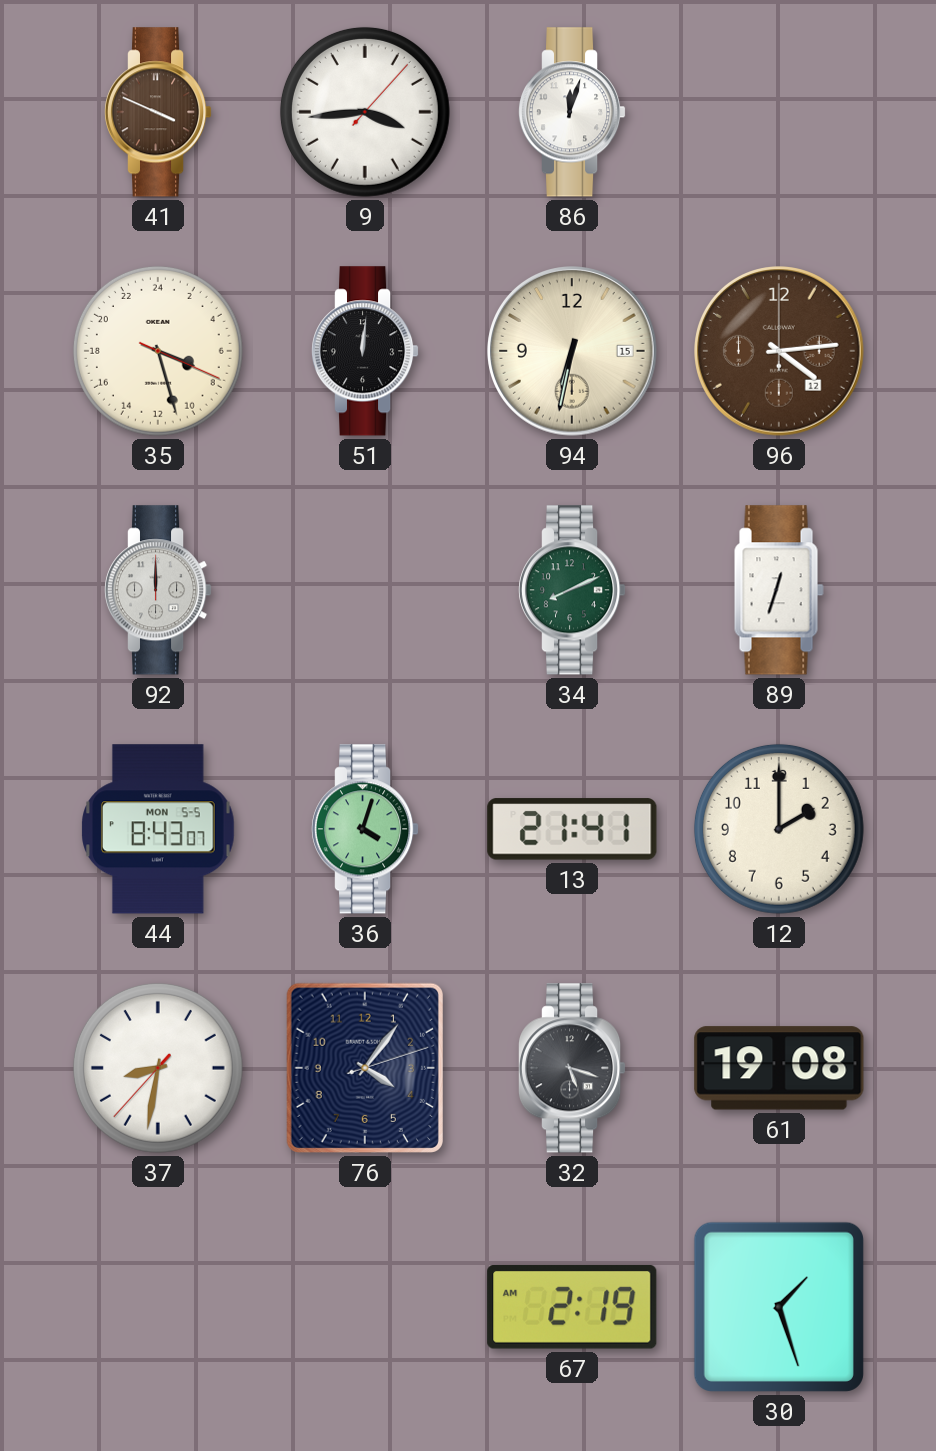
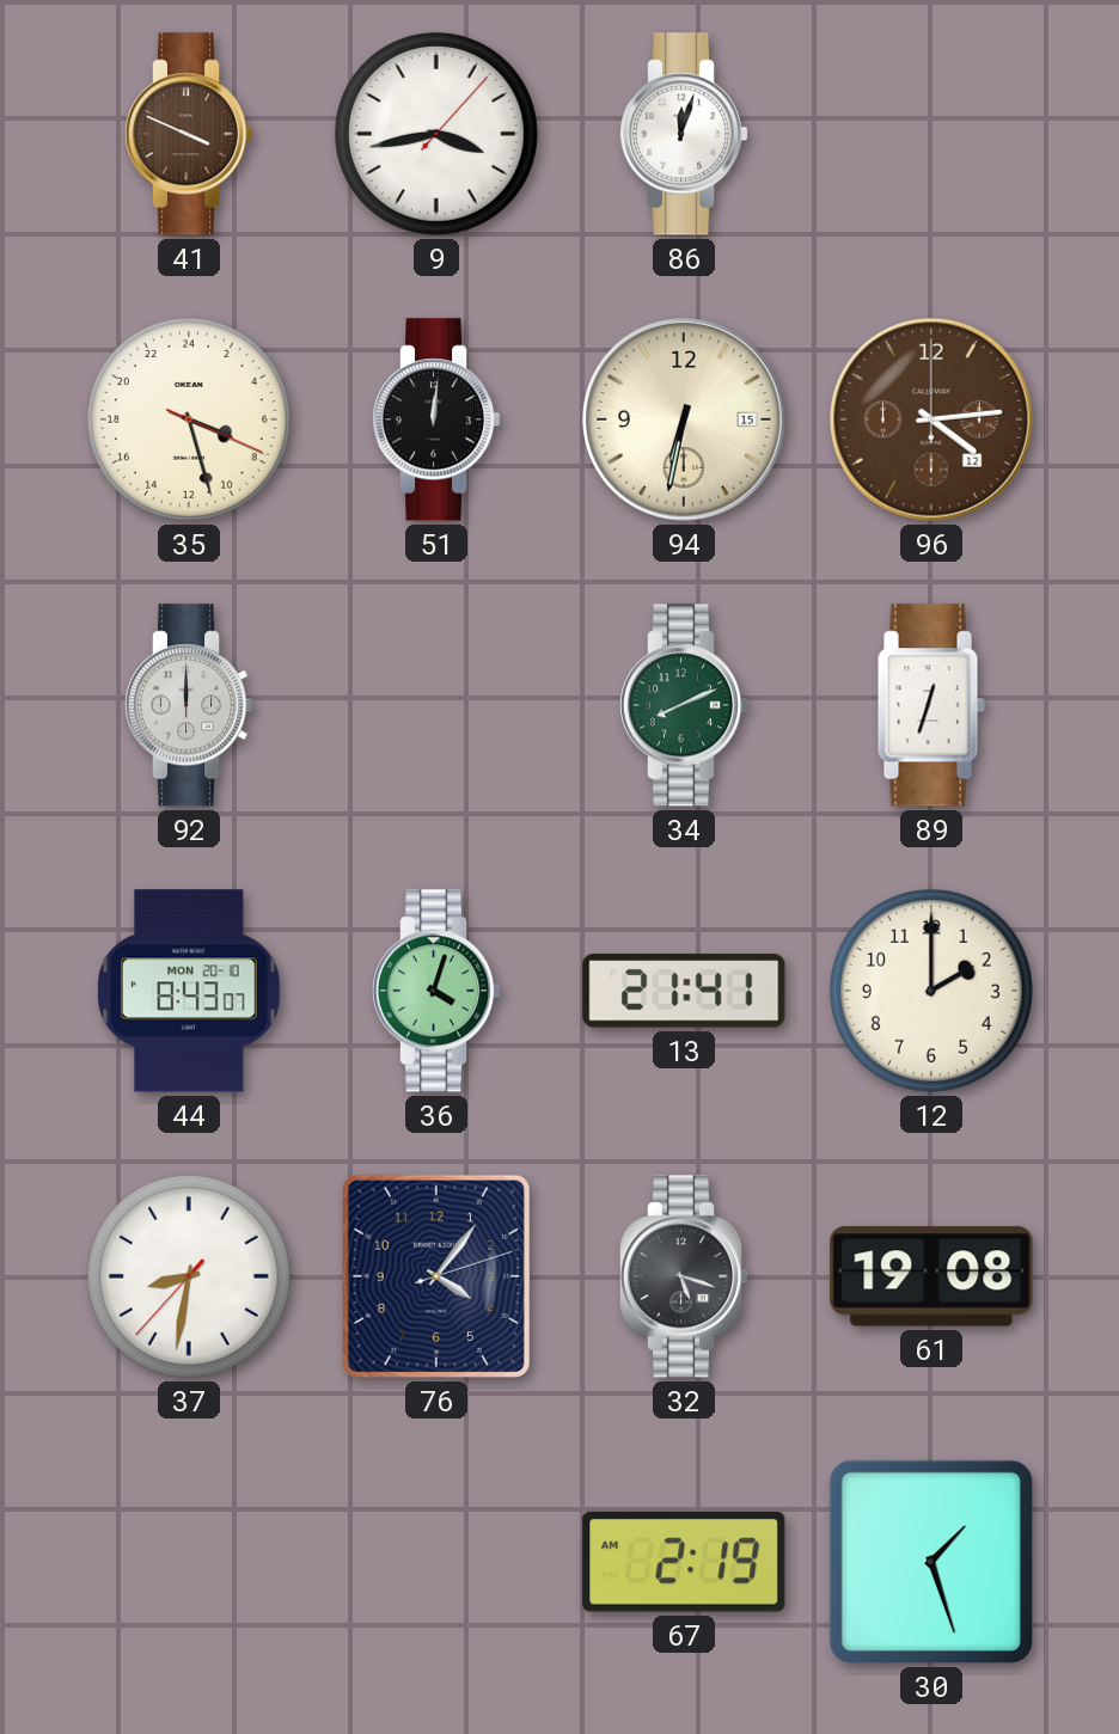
9: 3:44 -> 3:43 (436, 134)
44 date: MON 5-5 -> MON 20-10 (189, 991)
